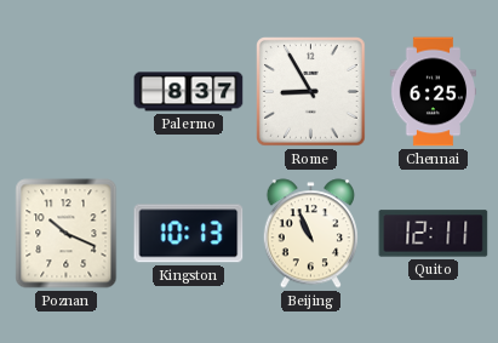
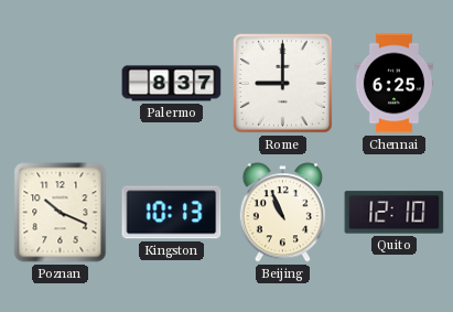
Rome: 8:55 -> 9:00 (283, 84)
Quito: 12:11 -> 12:10 (395, 213)
